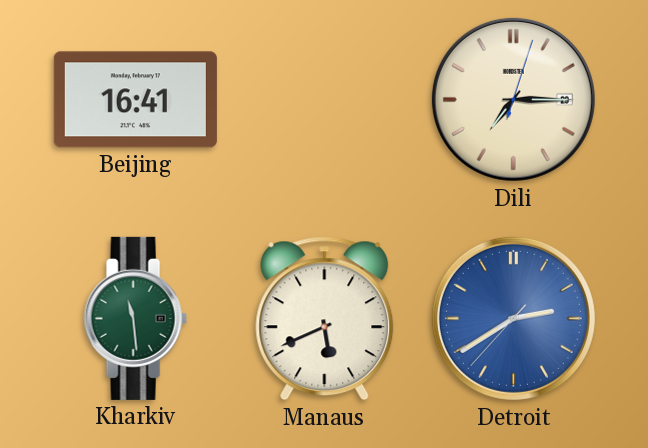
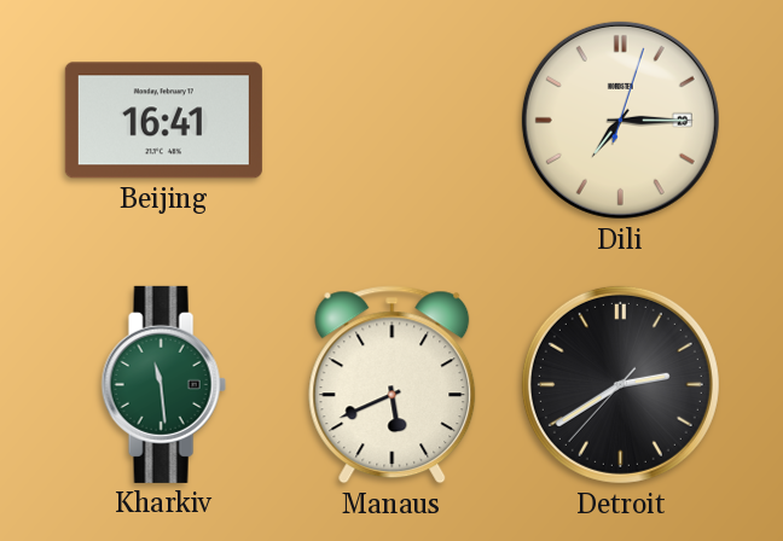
Detroit dial: blue -> black (620, 384)
